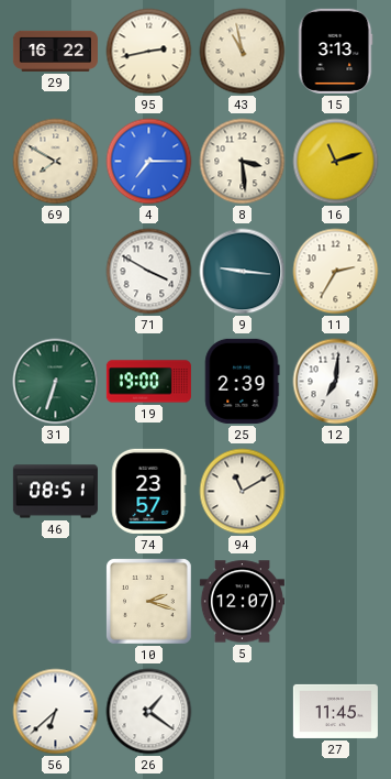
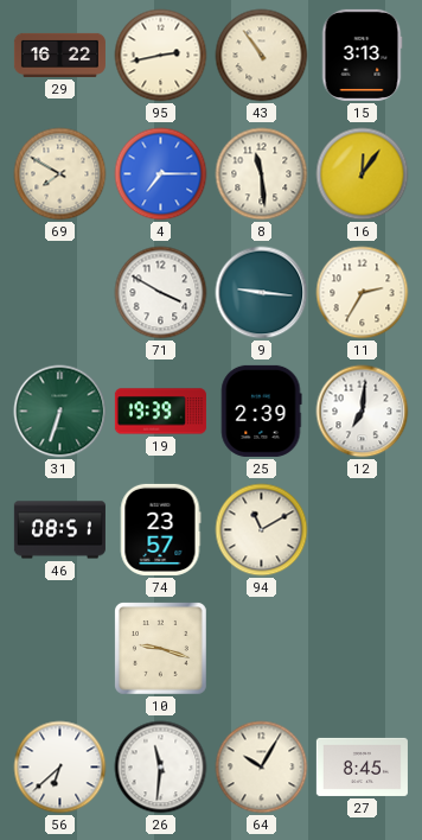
43: 10:58 -> 10:54 (262, 56)
8: 3:29 -> 11:29 (262, 174)
16: 11:12 -> 12:06 (363, 174)
19: 19:00 -> 19:39 (160, 412)
10: 2:18 -> 9:18 (161, 649)
5: 12:07 -> none (242, 602)
26: 1:21 -> 11:31 (161, 768)
64: none -> 10:05 (262, 768)
27: 11:45 -> 8:45 (362, 766)
